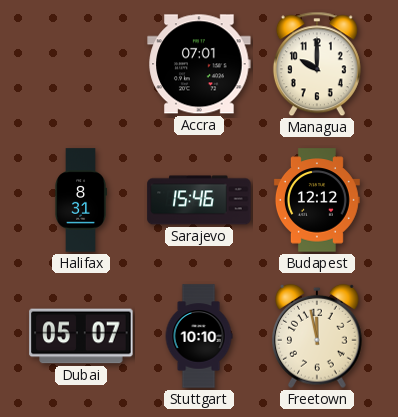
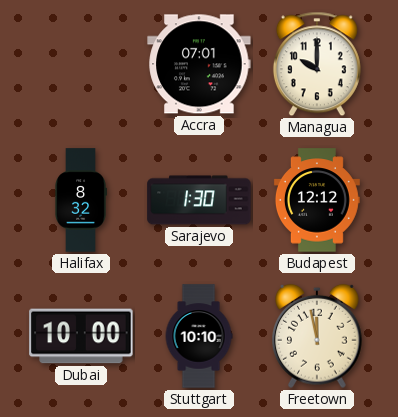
Halifax: 8:31 -> 8:32 (81, 200)
Sarajevo: 15:46 -> 1:30 (199, 200)
Dubai: 05:07 -> 10:00 (81, 336)
